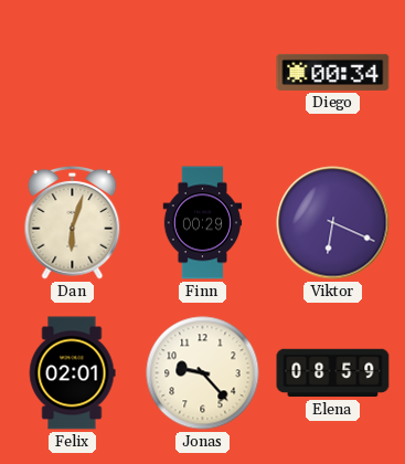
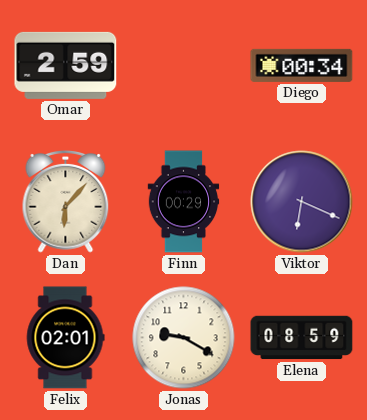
Omar: none -> 2:59 (66, 65)
Dan: 6:03 -> 6:07 (66, 202)
Jonas: 9:23 -> 9:20 (184, 338)
